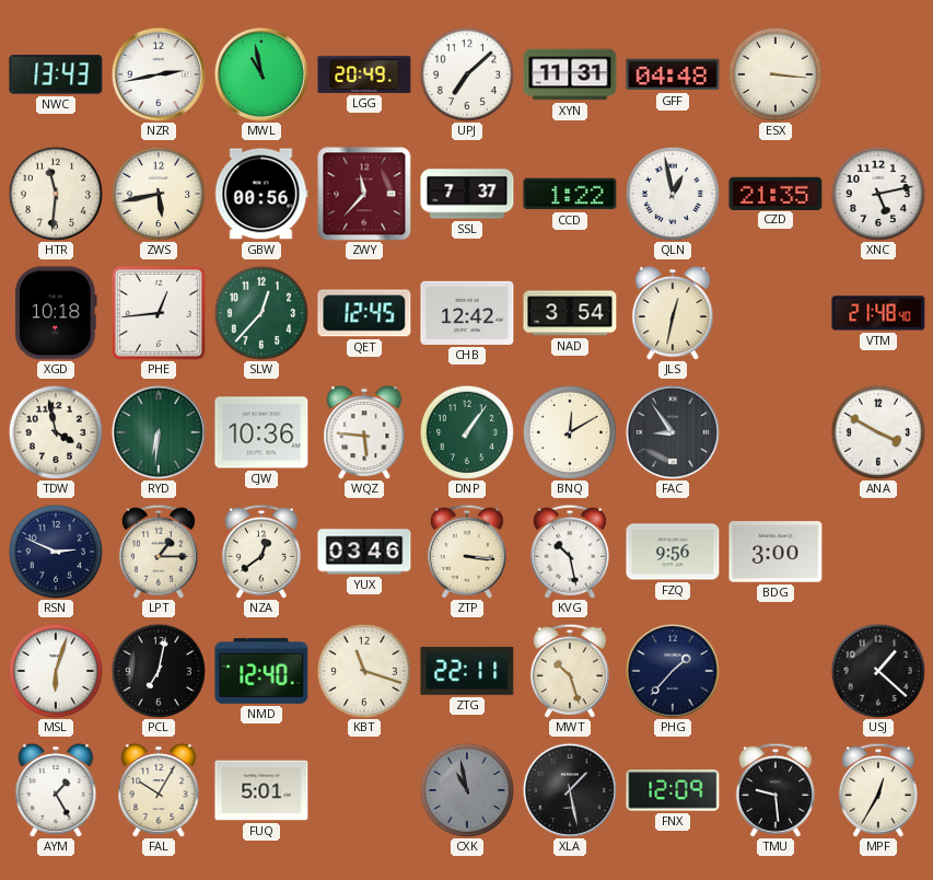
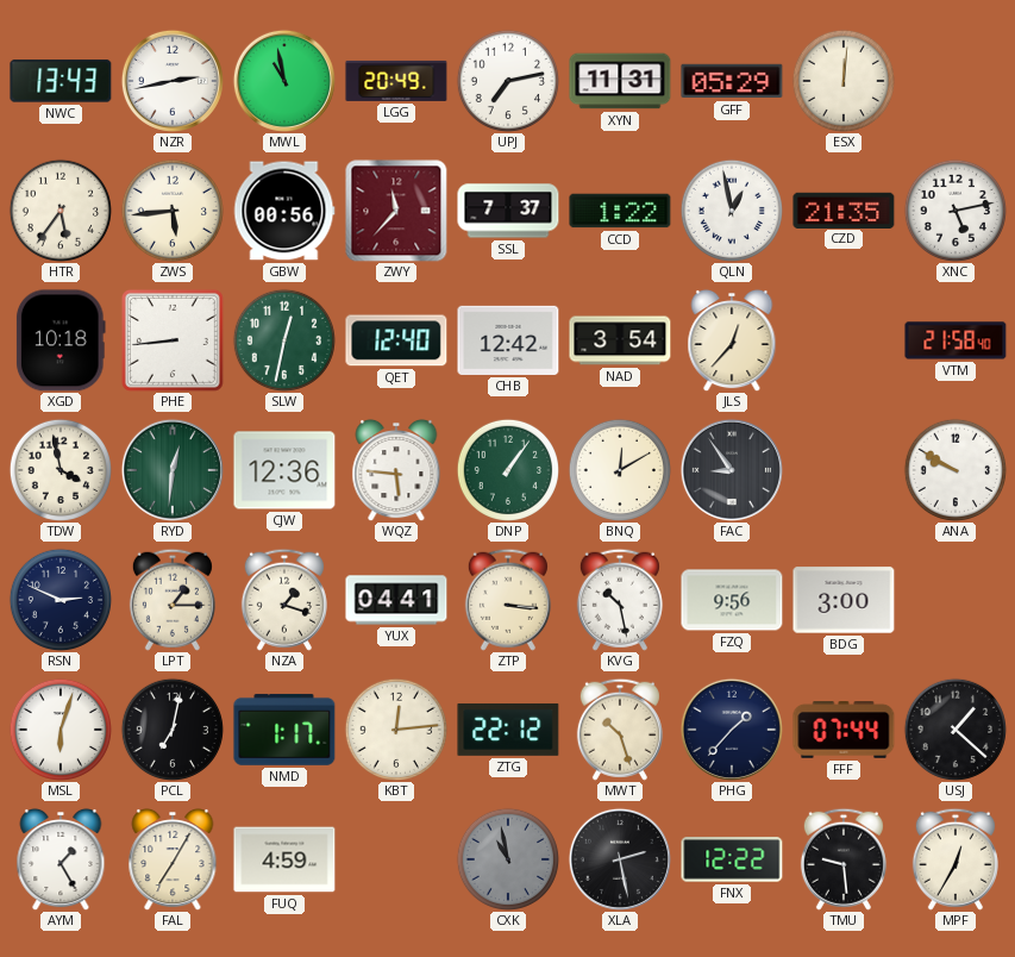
UPJ: 7:08 -> 7:13 (507, 80)
GFF: 04:48 -> 05:29 (732, 81)
ESX: 3:16 -> 12:01 (842, 80)
HTR: 11:31 -> 5:36 (59, 209)
ZWS: 5:43 -> 5:44 (171, 209)
PHE: 12:44 -> 8:44 (173, 340)
SLW: 12:37 -> 12:32 (283, 339)
QET: 12:45 -> 12:40 (396, 340)
JLS: 12:32 -> 12:37 (732, 340)
VTM: 21:48 -> 21:58 (956, 340)
RYD: 6:31 -> 12:31 (173, 470)
CJW: 10:36 -> 12:36 (284, 470)
ANA: 3:50 -> 9:50 (954, 469)
NZA: 12:39 -> 1:18 (284, 600)
YUX: 03:46 -> 04:41 (396, 600)
NMD: 12:40 -> 1:17 (284, 730)
KBT: 11:18 -> 12:14 (395, 728)
ZTG: 22:11 -> 22:12 (508, 730)
FFF: none -> 07:44 (844, 731)
FAL: 10:05 -> 7:05 (173, 859)
FUQ: 5:01 -> 4:59 (284, 859)
XLA: 1:28 -> 2:28 (620, 859)
FNX: 12:09 -> 12:22 (732, 859)
